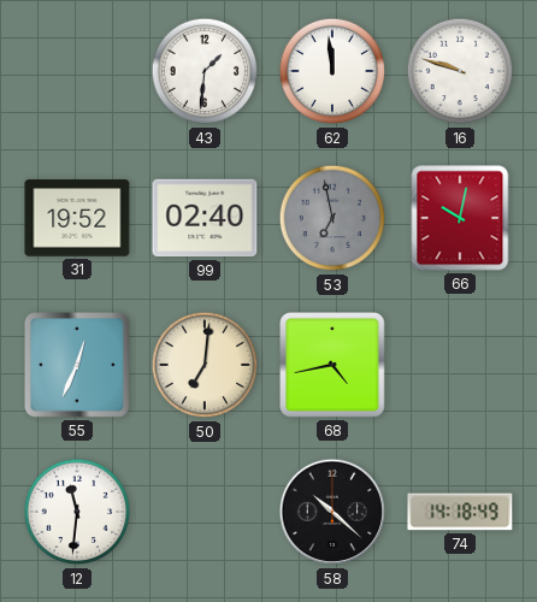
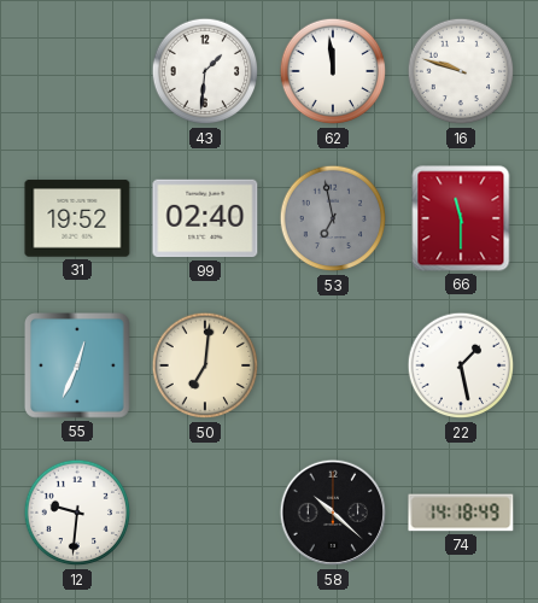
66: 10:02 -> 11:30 (461, 218)
68: 4:43 -> none (334, 366)
22: none -> 1:28 (461, 365)
12: 11:31 -> 9:31 (77, 513)
